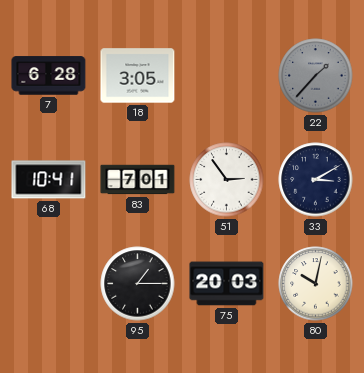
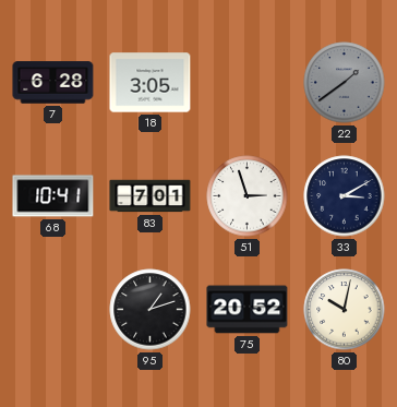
22: 1:37 -> 1:39 (345, 83)
51: 2:54 -> 2:57 (248, 196)
95: 1:15 -> 1:12 (151, 310)
75: 20:03 -> 20:52 (248, 310)
